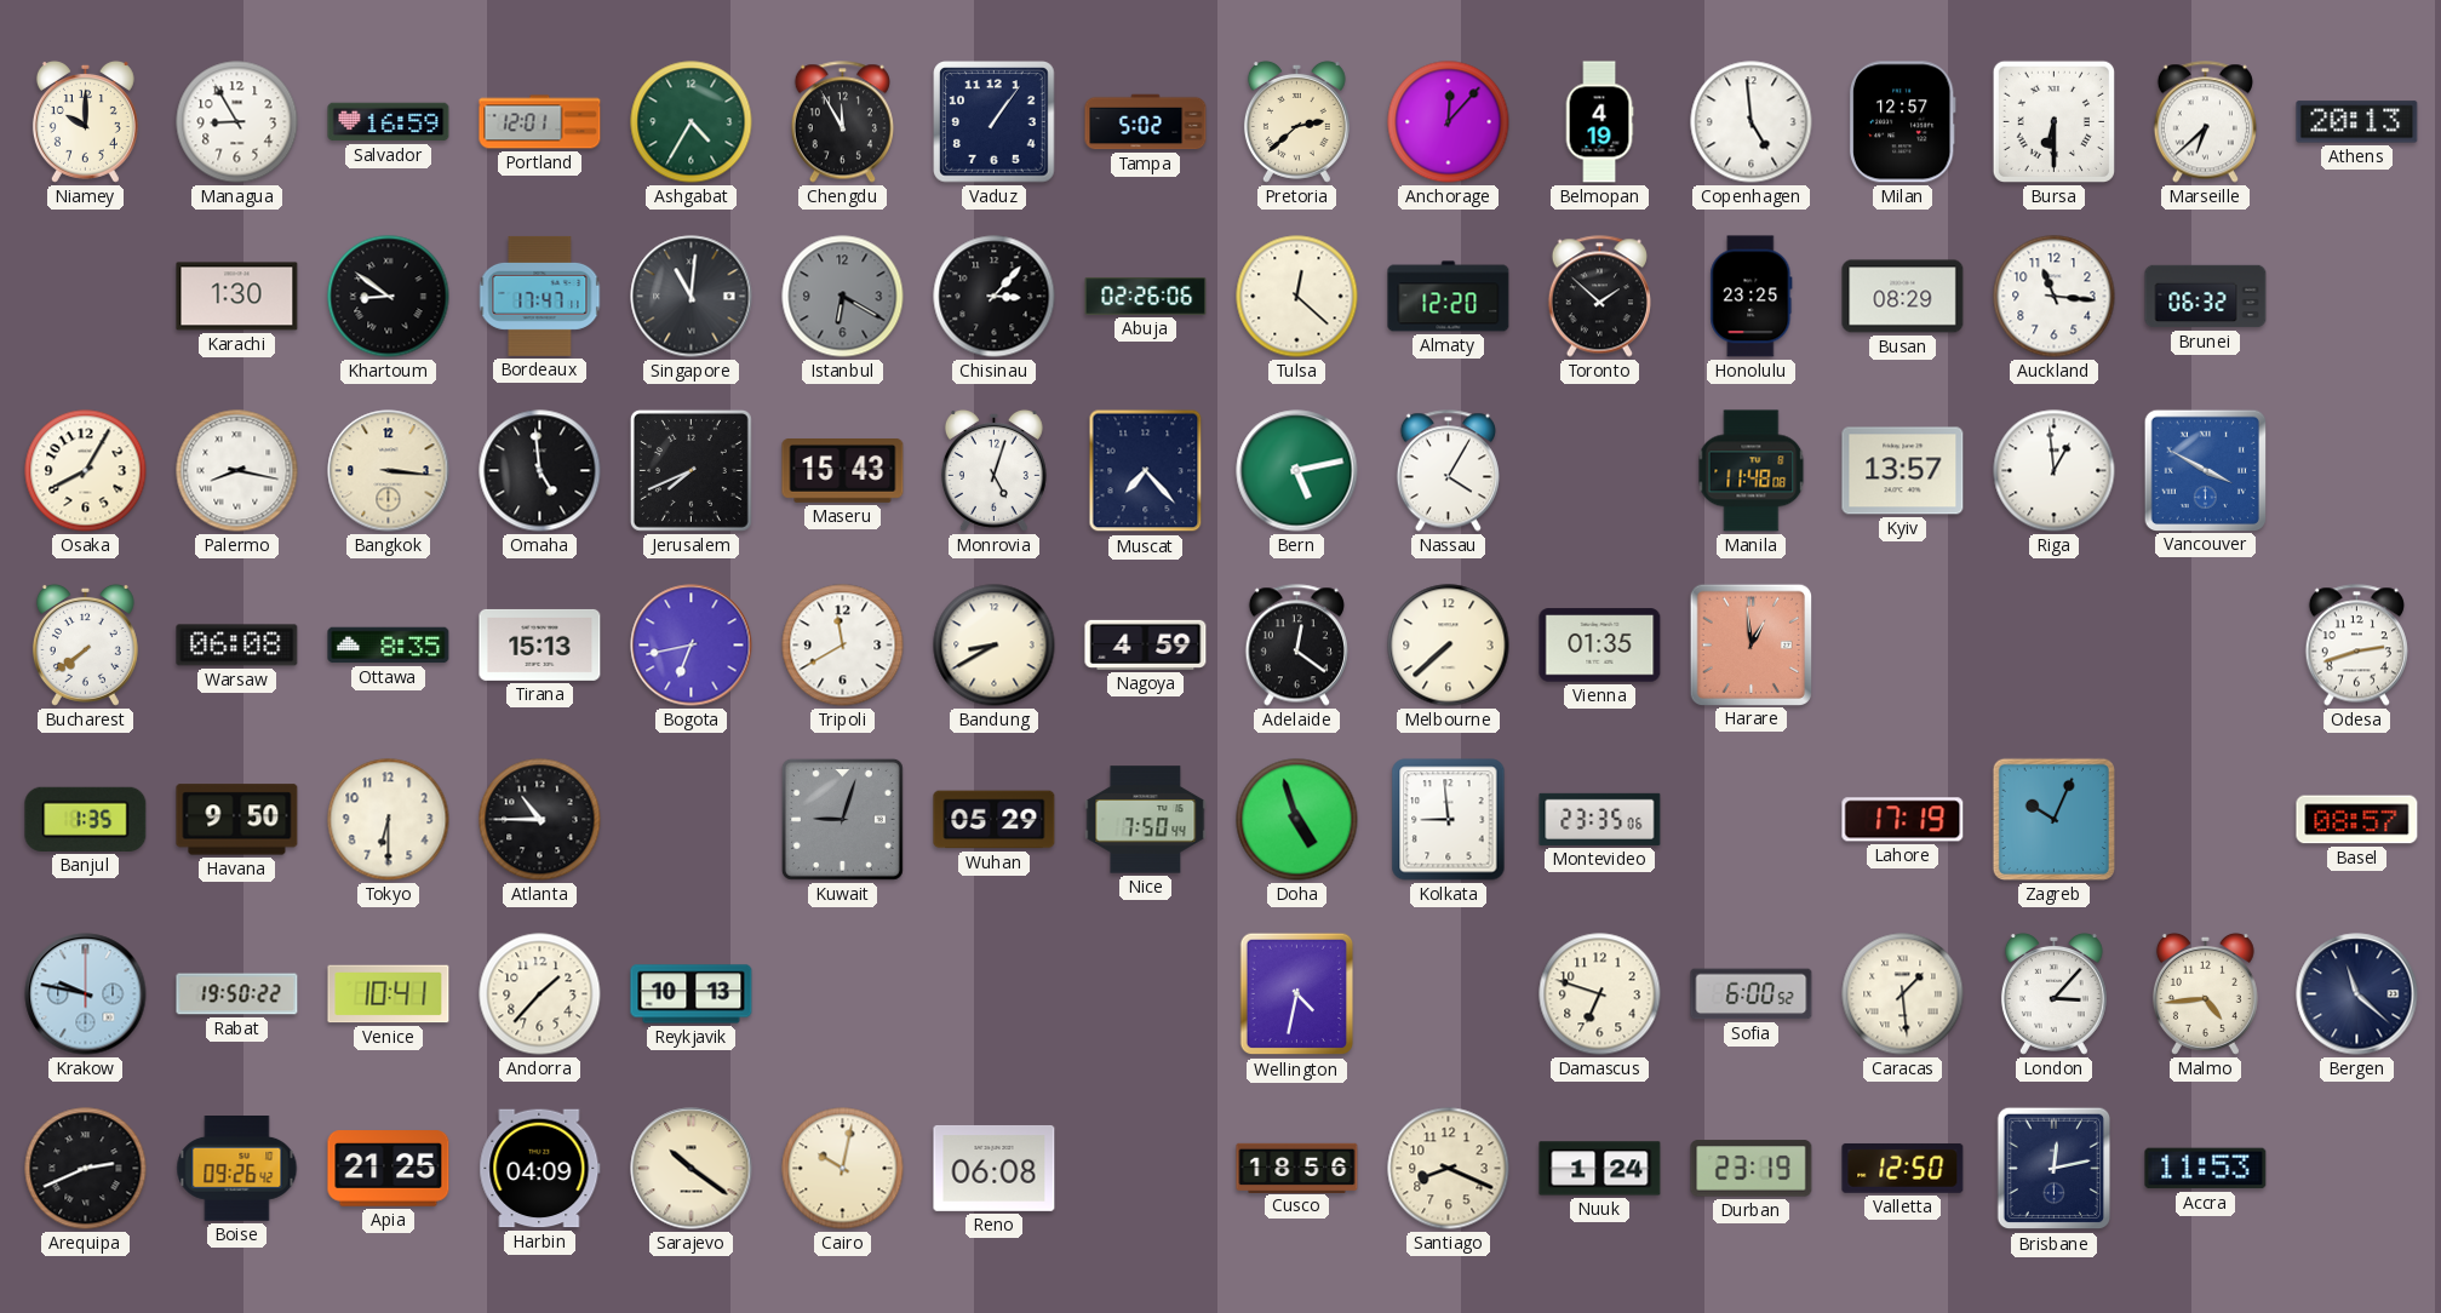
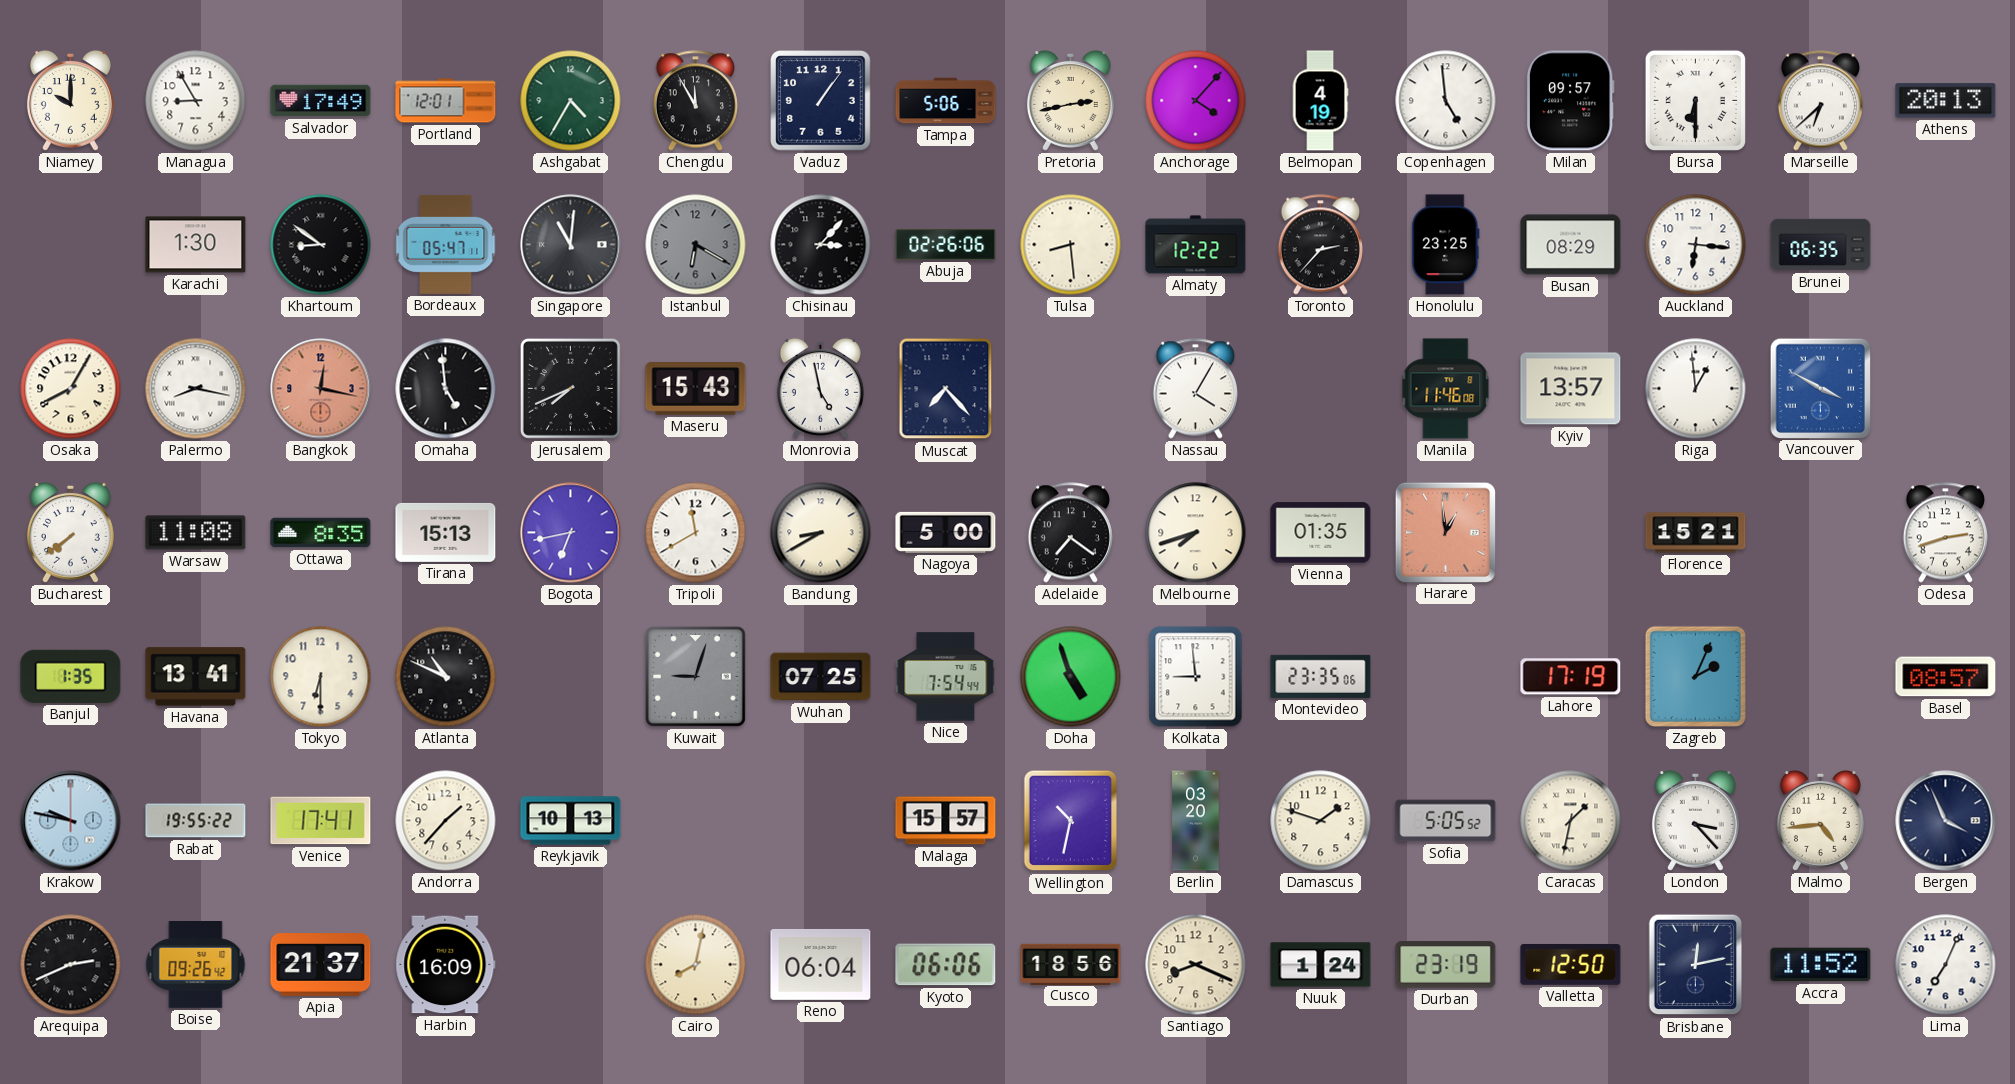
Salvador: 16:59 -> 17:49 (321, 101)
Tampa: 5:02 -> 5:06 (946, 101)
Pretoria: 2:38 -> 2:43 (1070, 100)
Anchorage: 12:07 -> 4:07 (1196, 101)
Milan: 12:57 -> 09:57 (1570, 101)
Bordeaux: 17:47 -> 05:47 (446, 244)
Tulsa: 12:22 -> 8:29 (1071, 245)
Almaty: 12:20 -> 12:22 (1196, 245)
Toronto: 1:52 -> 2:37 (1320, 245)
Auckland: 11:16 -> 6:16 (1696, 245)
Brunei: 06:32 -> 06:35 (1821, 245)
Bangkok: 3:16 -> 12:17 (321, 389)
Bangkok dial: cream -> salmon (321, 389)
Monrovia: 5:03 -> 4:58 (820, 388)
Bern: 5:13 -> none (1297, 471)
Manila: 11:48 -> 11:46 (1446, 389)
Warsaw: 06:08 -> 11:08 (196, 533)
Nagoya: 4:59 -> 5:00 (946, 532)
Adelaide: 12:21 -> 7:21 (1070, 533)
Melbourne: 7:38 -> 7:42 (1196, 533)
Florence: none -> 15:21 (1696, 533)
Havana: 9:50 -> 13:41 (196, 677)
Atlanta: 10:45 -> 10:49 (446, 677)
Wuhan: 05:29 -> 07:25 (821, 677)
Nice: 7:50 -> 7:54 (946, 677)
Zagreb: 10:04 -> 2:04 (1695, 676)
Rabat: 19:50 -> 19:55 (196, 821)
Venice: 10:41 -> 17:41 (321, 821)
Malaga: none -> 15:57 (946, 821)
Wellington: 4:32 -> 10:32 (1071, 821)
Berlin: none -> 03:20 (1196, 821)
Damascus: 6:48 -> 1:48 (1321, 821)
Sofia: 6:00 -> 5:05 (1446, 821)
Caracas: 1:29 -> 1:32 (1571, 821)
London: 3:07 -> 3:23 (1695, 820)
Bergen: 11:22 -> 3:56 (1946, 821)
Apia: 21:25 -> 21:37 (321, 965)
Harbin: 04:09 -> 16:09 (446, 965)
Sarajevo: 10:21 -> none (692, 1169)
Cairo: 10:02 -> 8:02 (696, 965)
Reno: 06:08 -> 06:04 (821, 964)
Kyoto: none -> 06:06 (946, 965)
Accra: 11:53 -> 11:52 (1821, 965)
Lima: none -> 7:04 (1946, 965)
